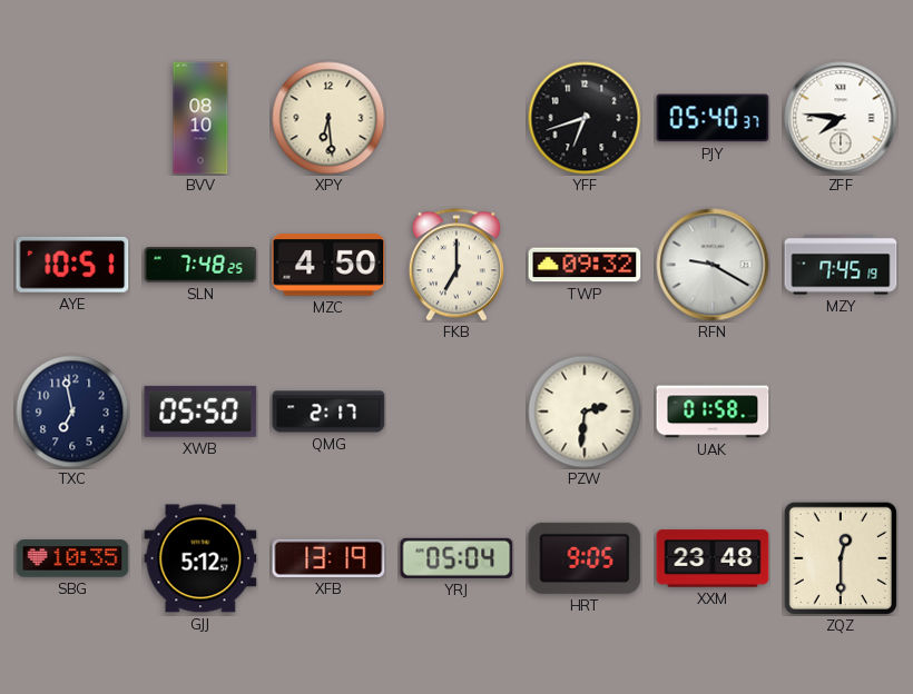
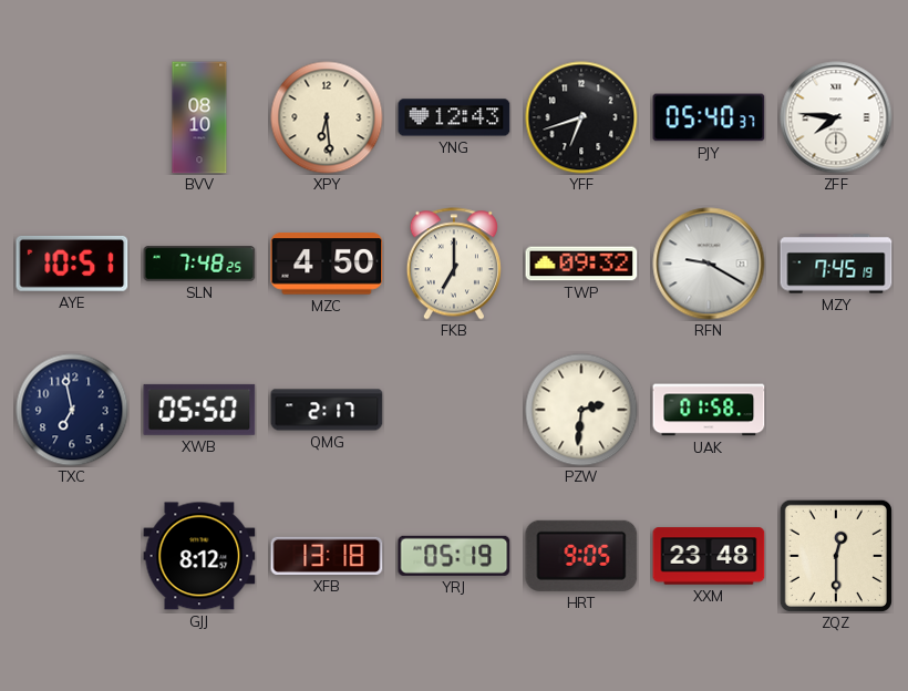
YNG: none -> 12:43 (454, 117)
SBG: 10:35 -> none (72, 558)
GJJ: 5:12 -> 8:12 (199, 556)
XFB: 13:19 -> 13:18 (327, 556)
YRJ: 05:04 -> 05:19 (454, 556)
